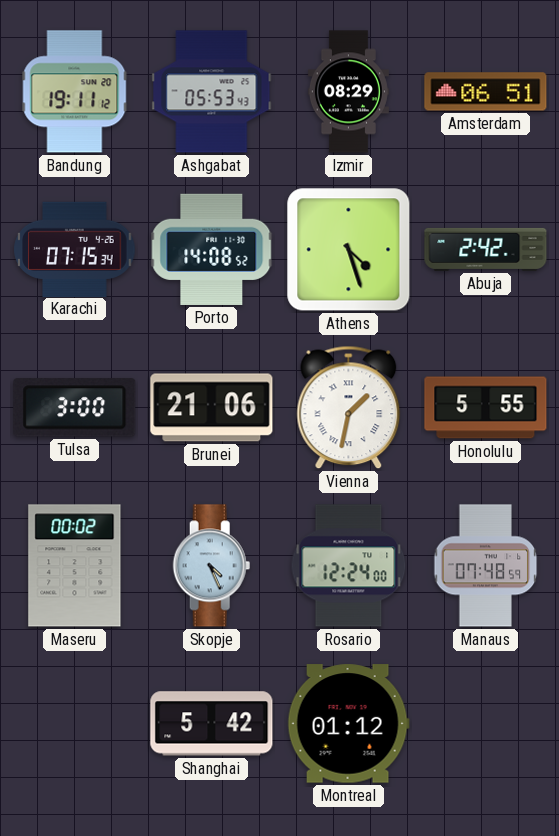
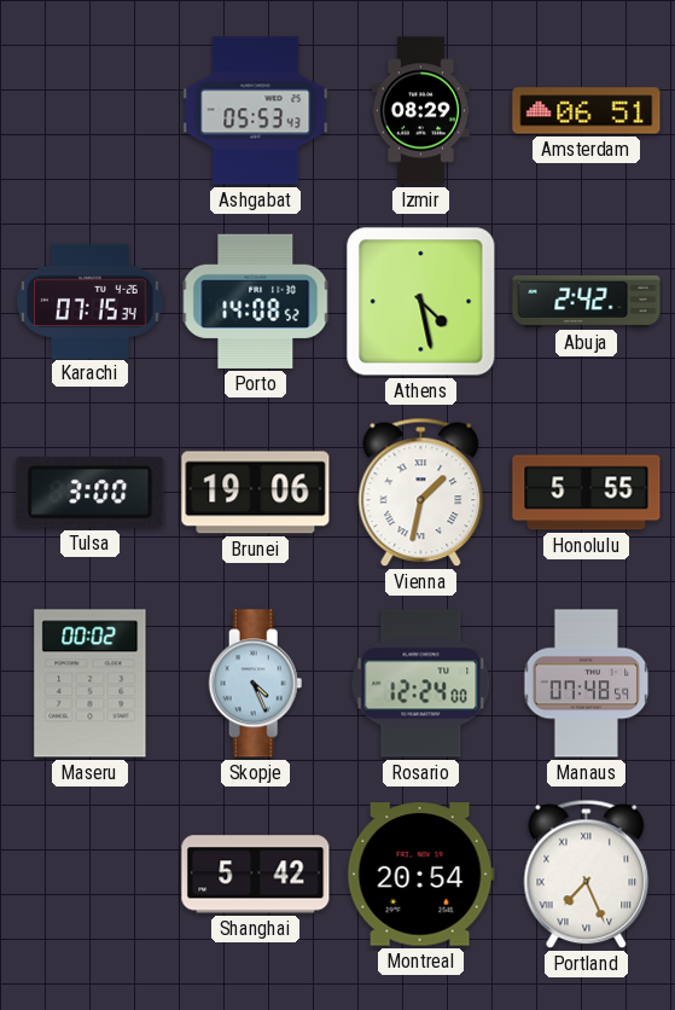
Bandung: 19:11 -> none (75, 92)
Athens: 4:27 -> 4:28 (421, 302)
Brunei: 21:06 -> 19:06 (256, 493)
Montreal: 01:12 -> 20:54 (420, 875)
Portland: none -> 7:26 (587, 875)
